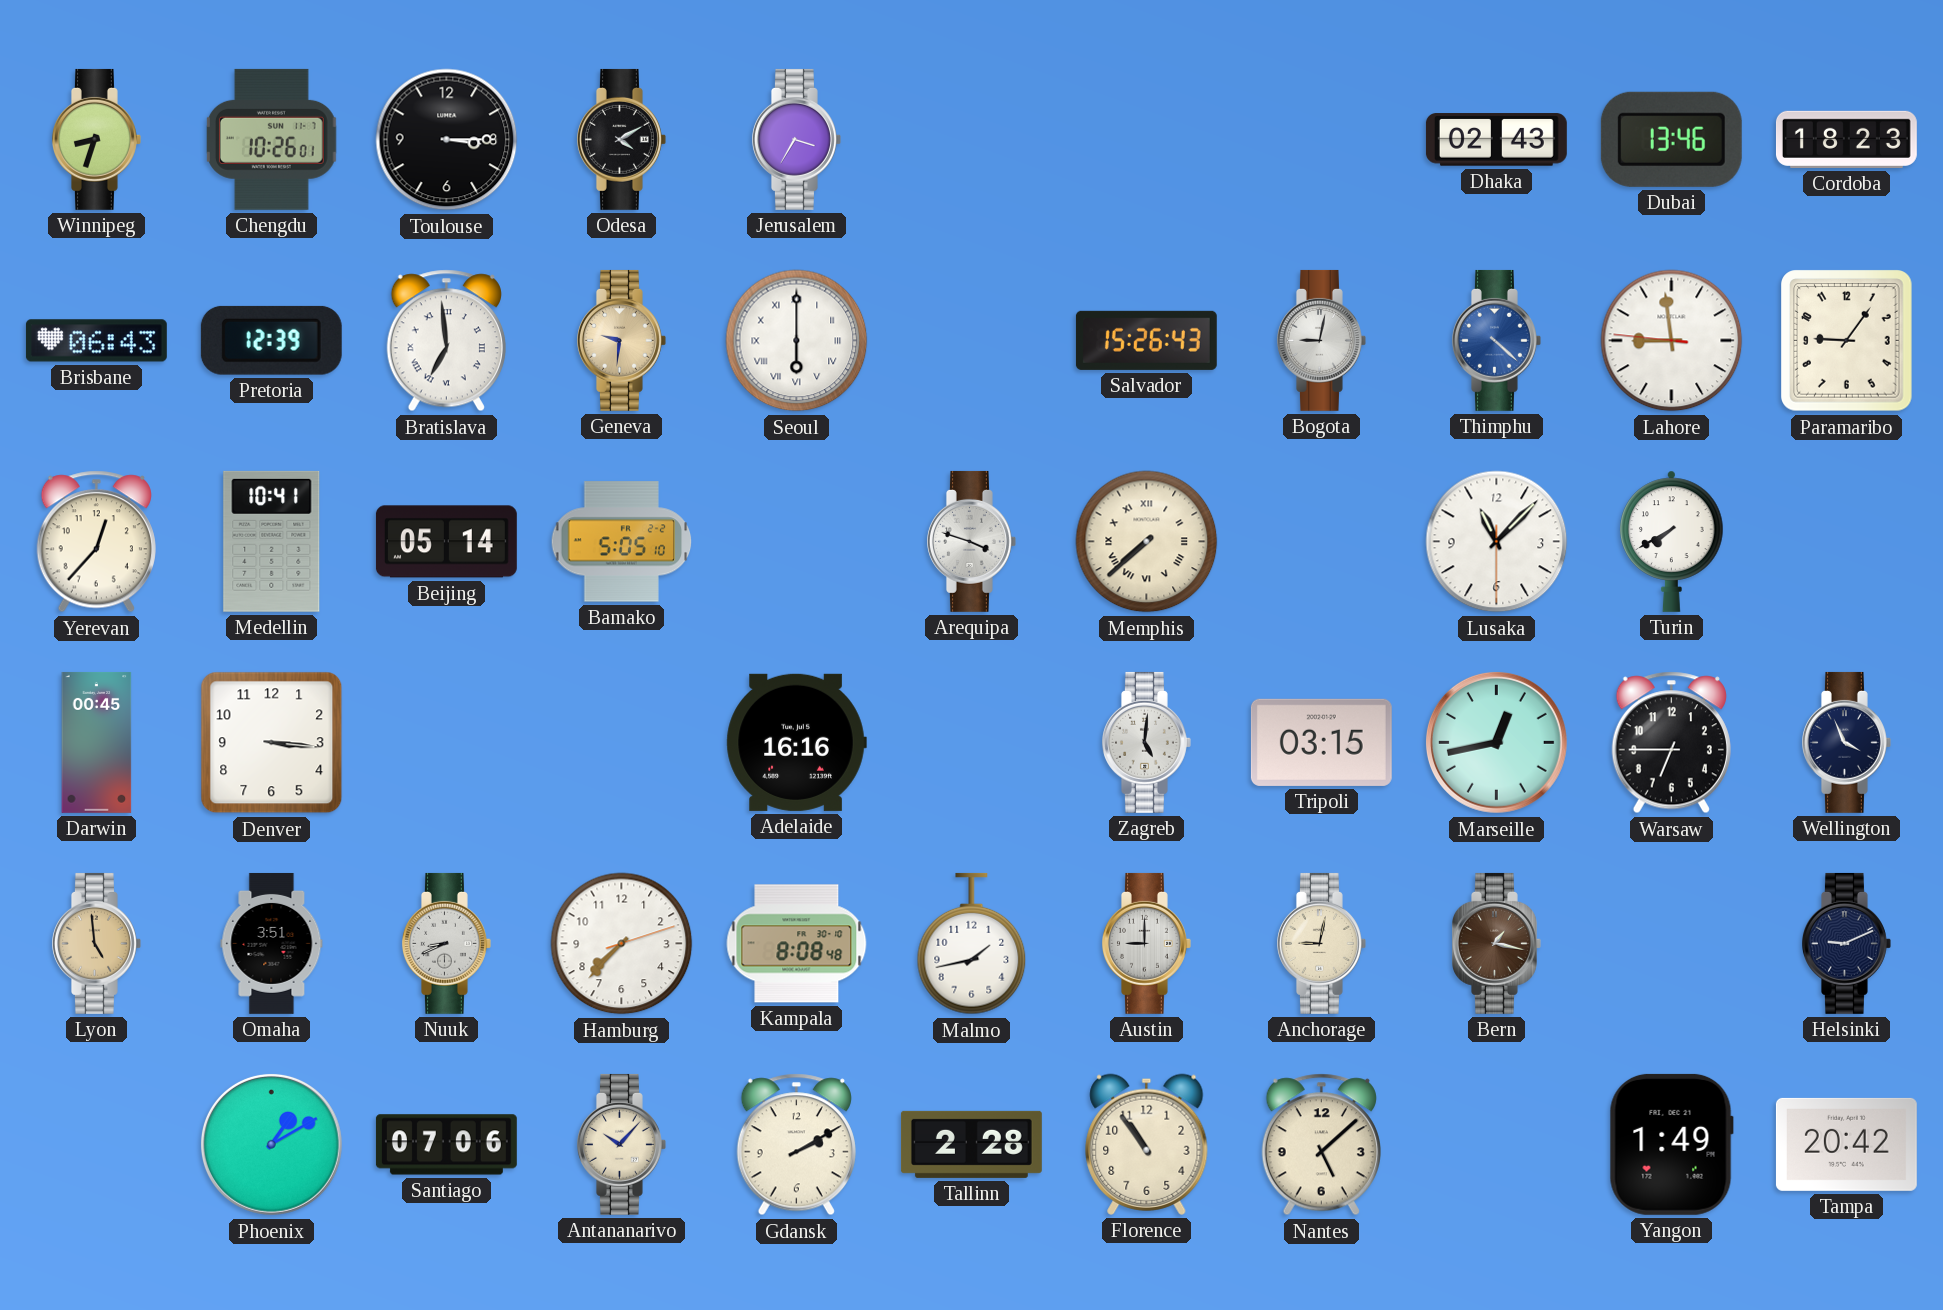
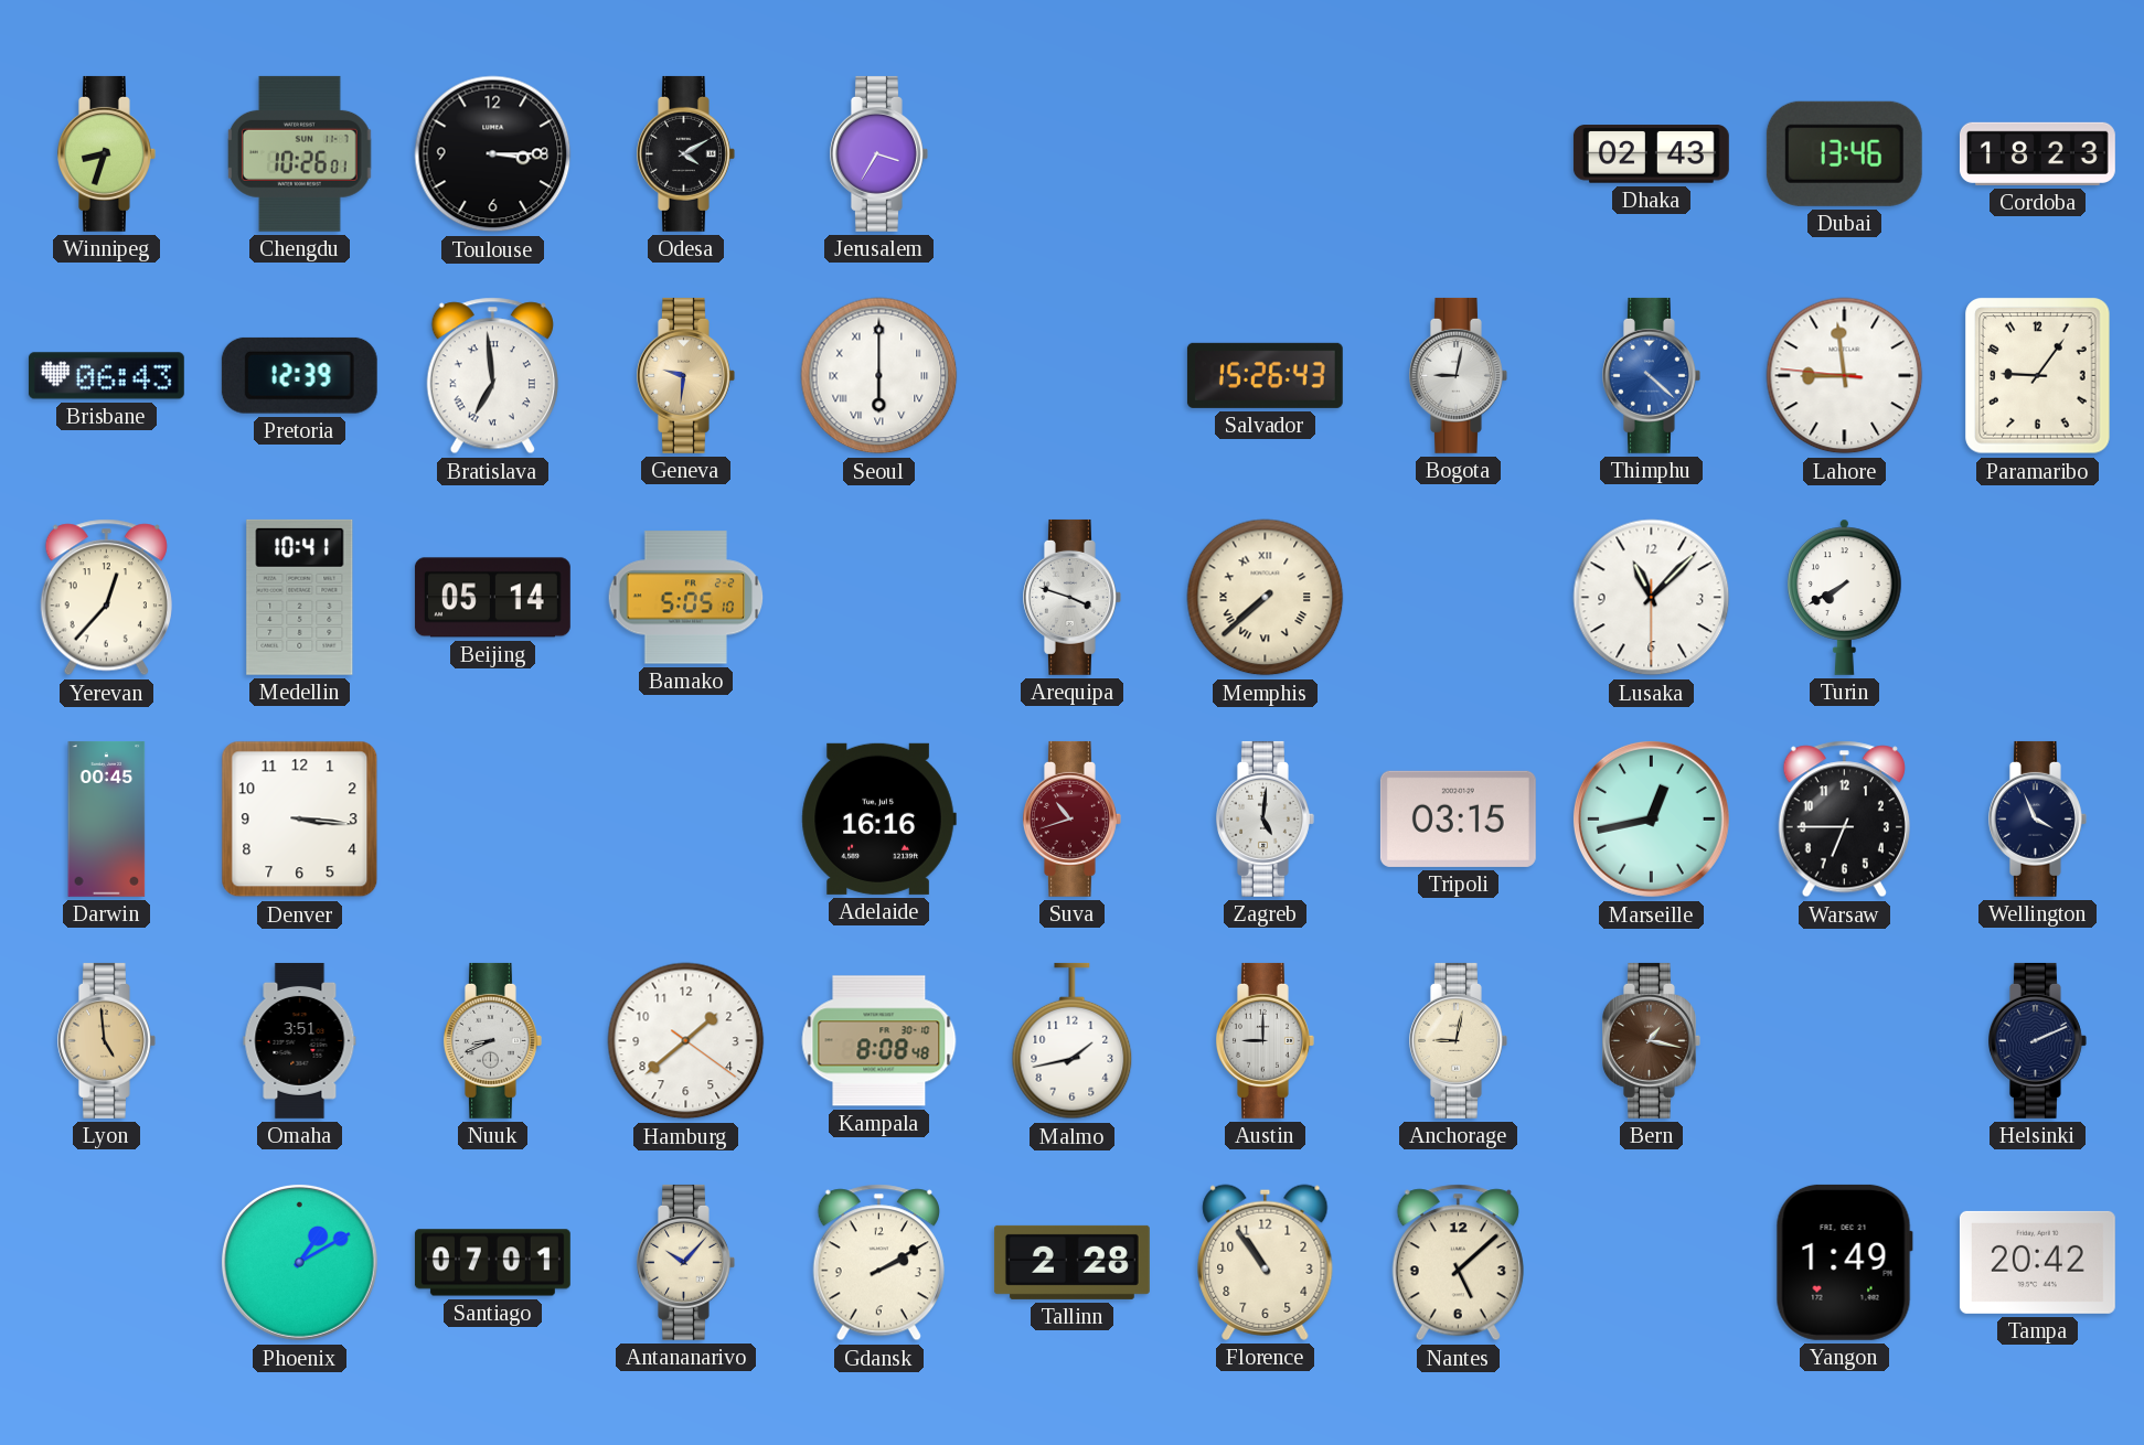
Suva: none -> 10:42 (1073, 818)
Hamburg: 7:37 -> 1:38 (686, 1041)
Helsinki: 9:11 -> 2:11 (2038, 1040)
Santiago: 07:06 -> 07:01 (492, 1263)
